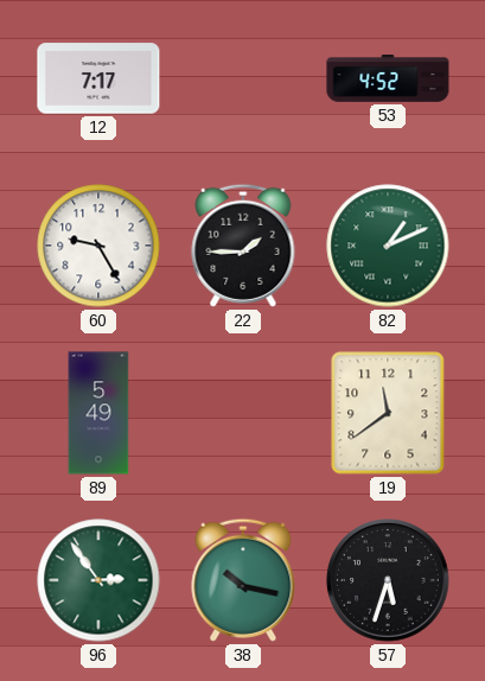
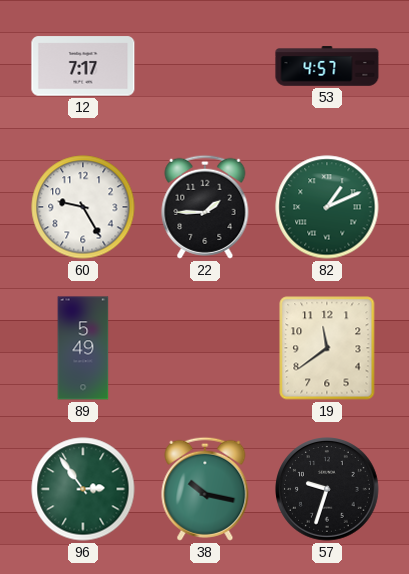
53: 4:52 -> 4:57 (327, 66)
57: 5:33 -> 9:33 (328, 490)
